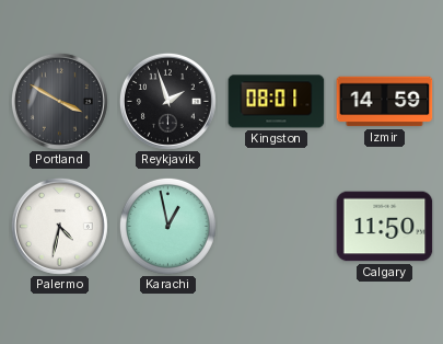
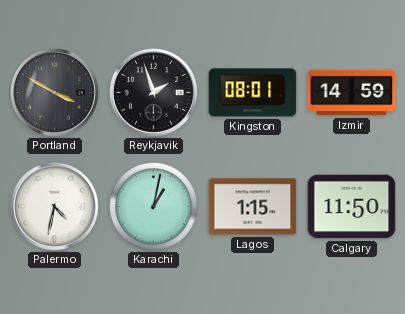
Karachi: 12:58 -> 1:02 (153, 206)
Lagos: none -> 1:15 (253, 207)
